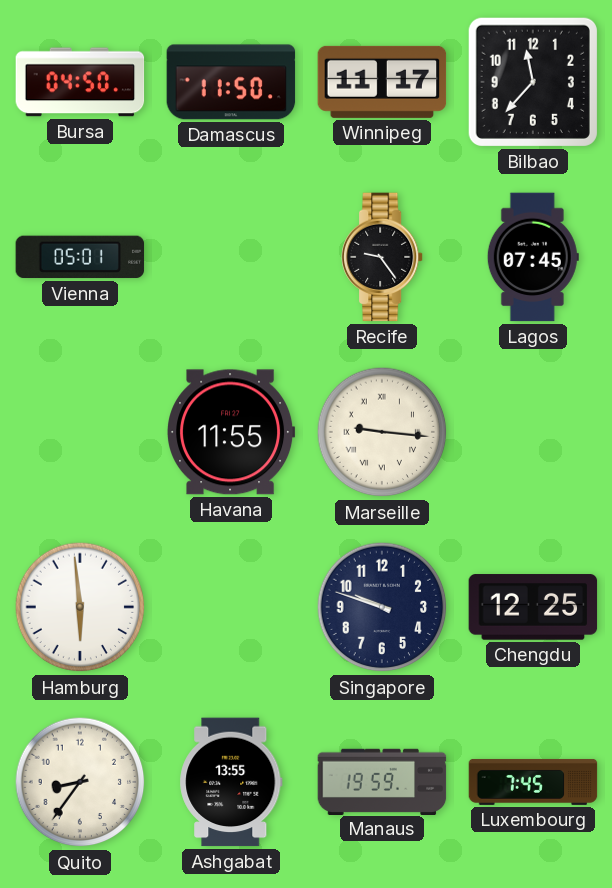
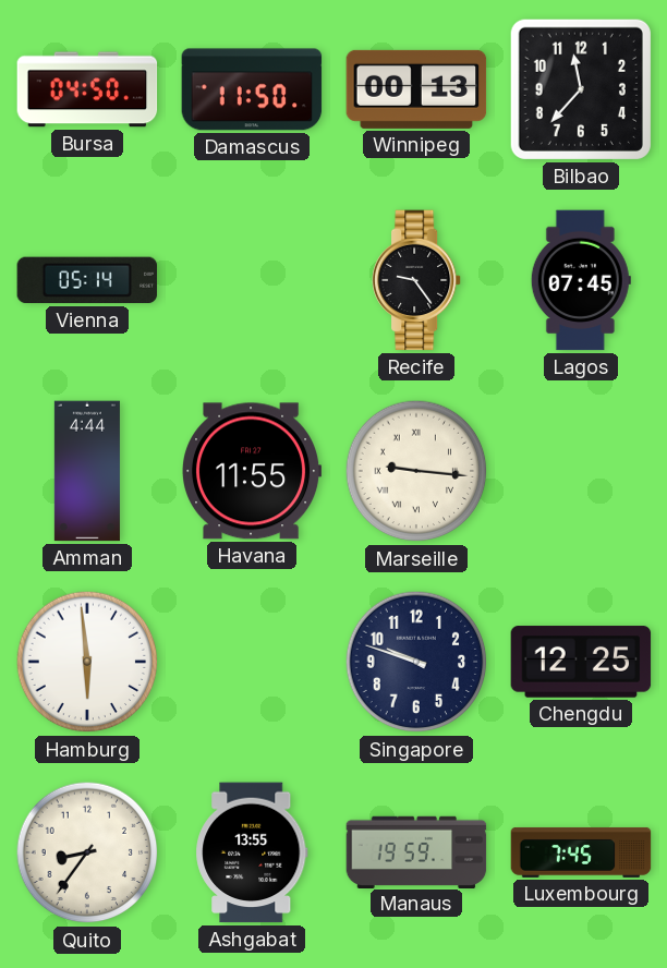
Winnipeg: 11:17 -> 00:13 (416, 89)
Vienna: 05:01 -> 05:14 (87, 280)
Amman: none -> 4:44 (87, 471)
